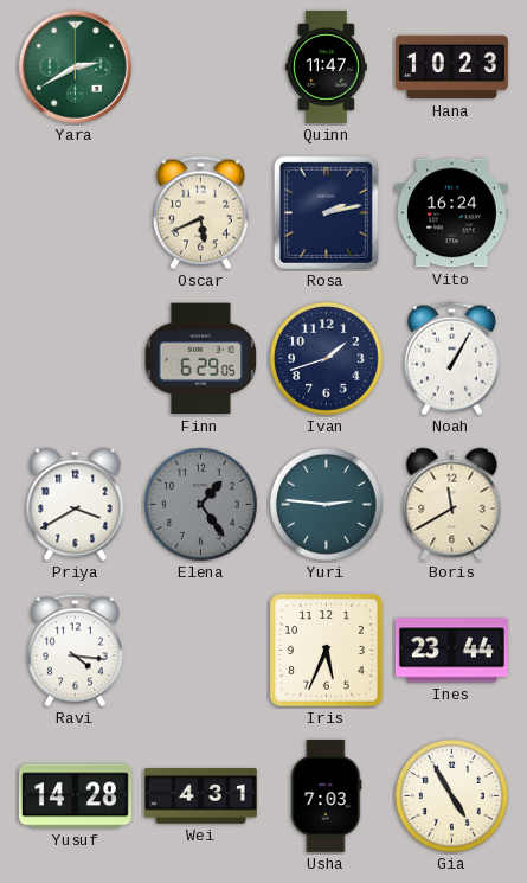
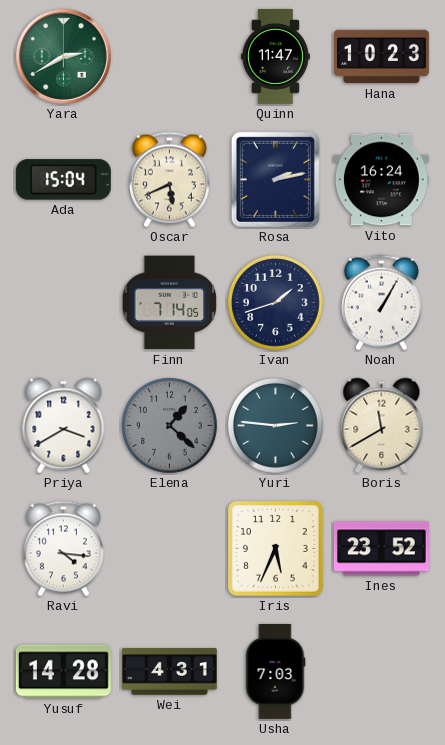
Ada: none -> 15:04 (63, 180)
Finn: 6:29 -> 7:14 (170, 303)
Elena: 1:24 -> 1:22 (170, 426)
Ines: 23:44 -> 23:52 (381, 549)
Gia: 4:55 -> none (452, 796)
